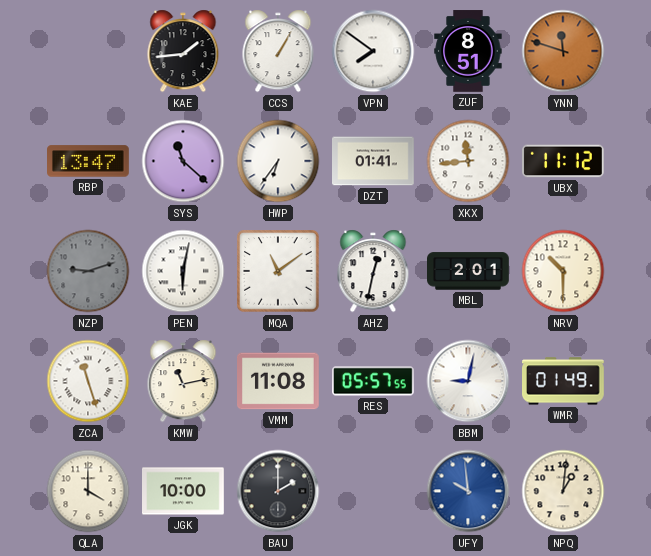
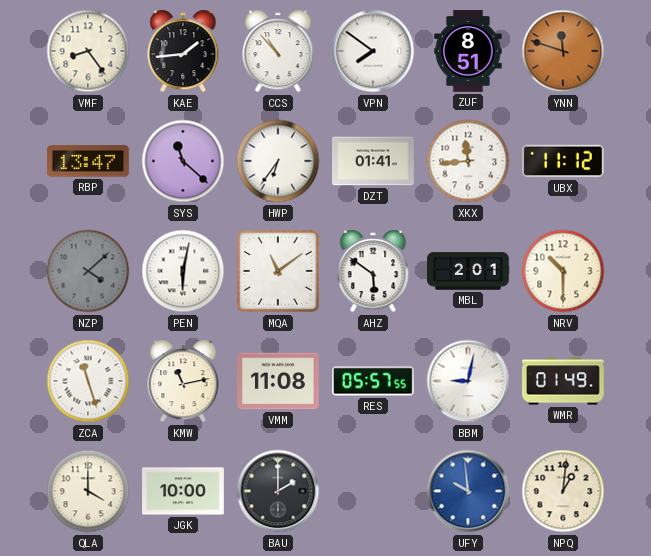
VMF: none -> 8:24 (88, 51)
CCS: 1:05 -> 10:53 (278, 51)
NZP: 9:12 -> 4:08 (88, 271)
AHZ: 12:32 -> 5:51 (373, 271)
